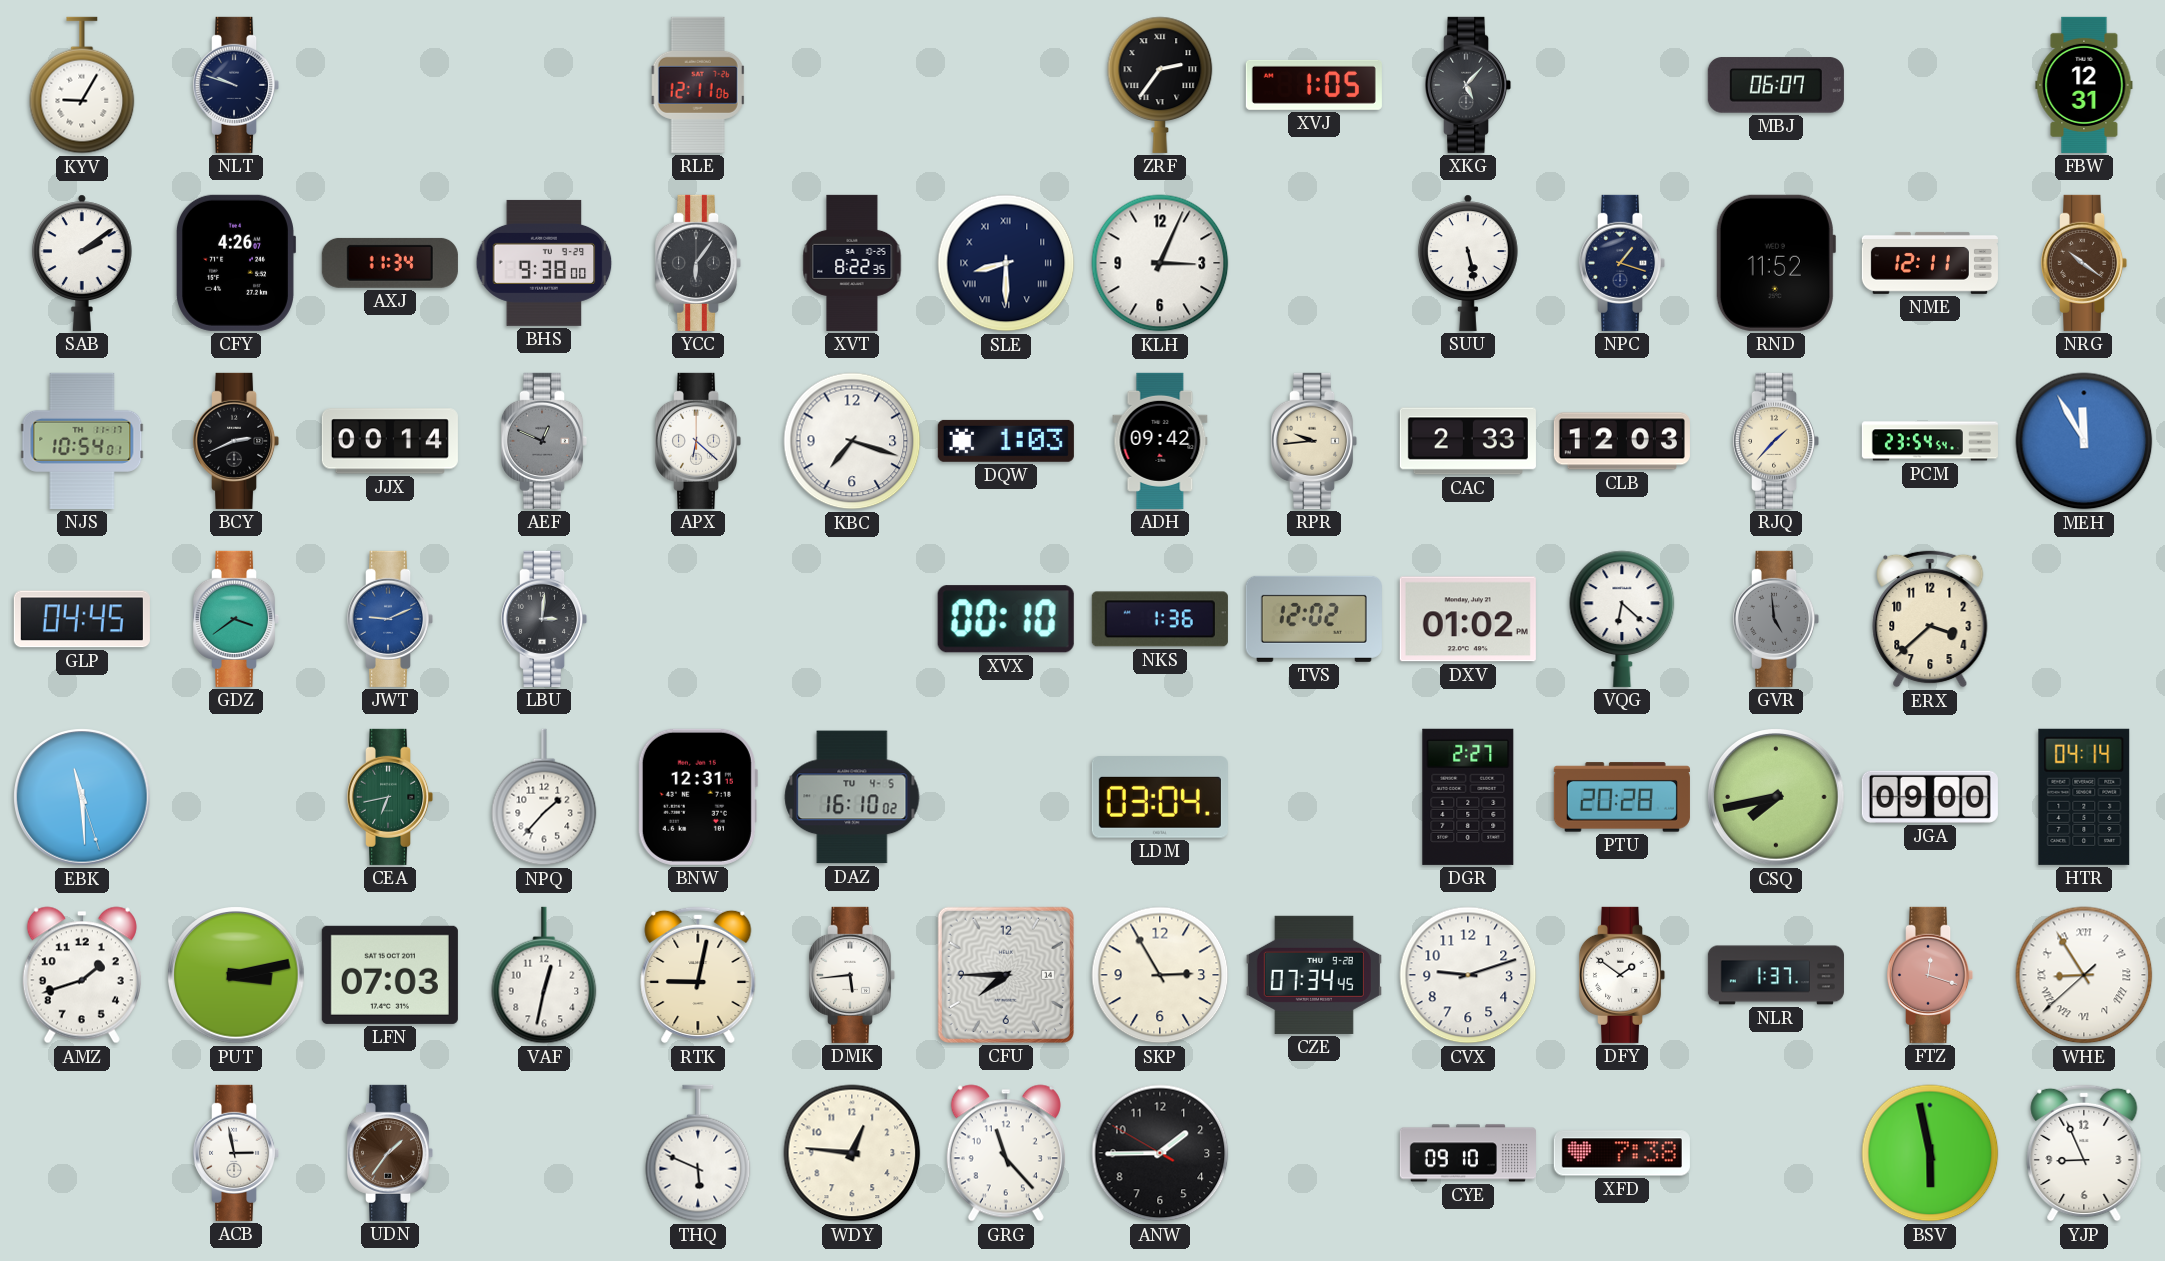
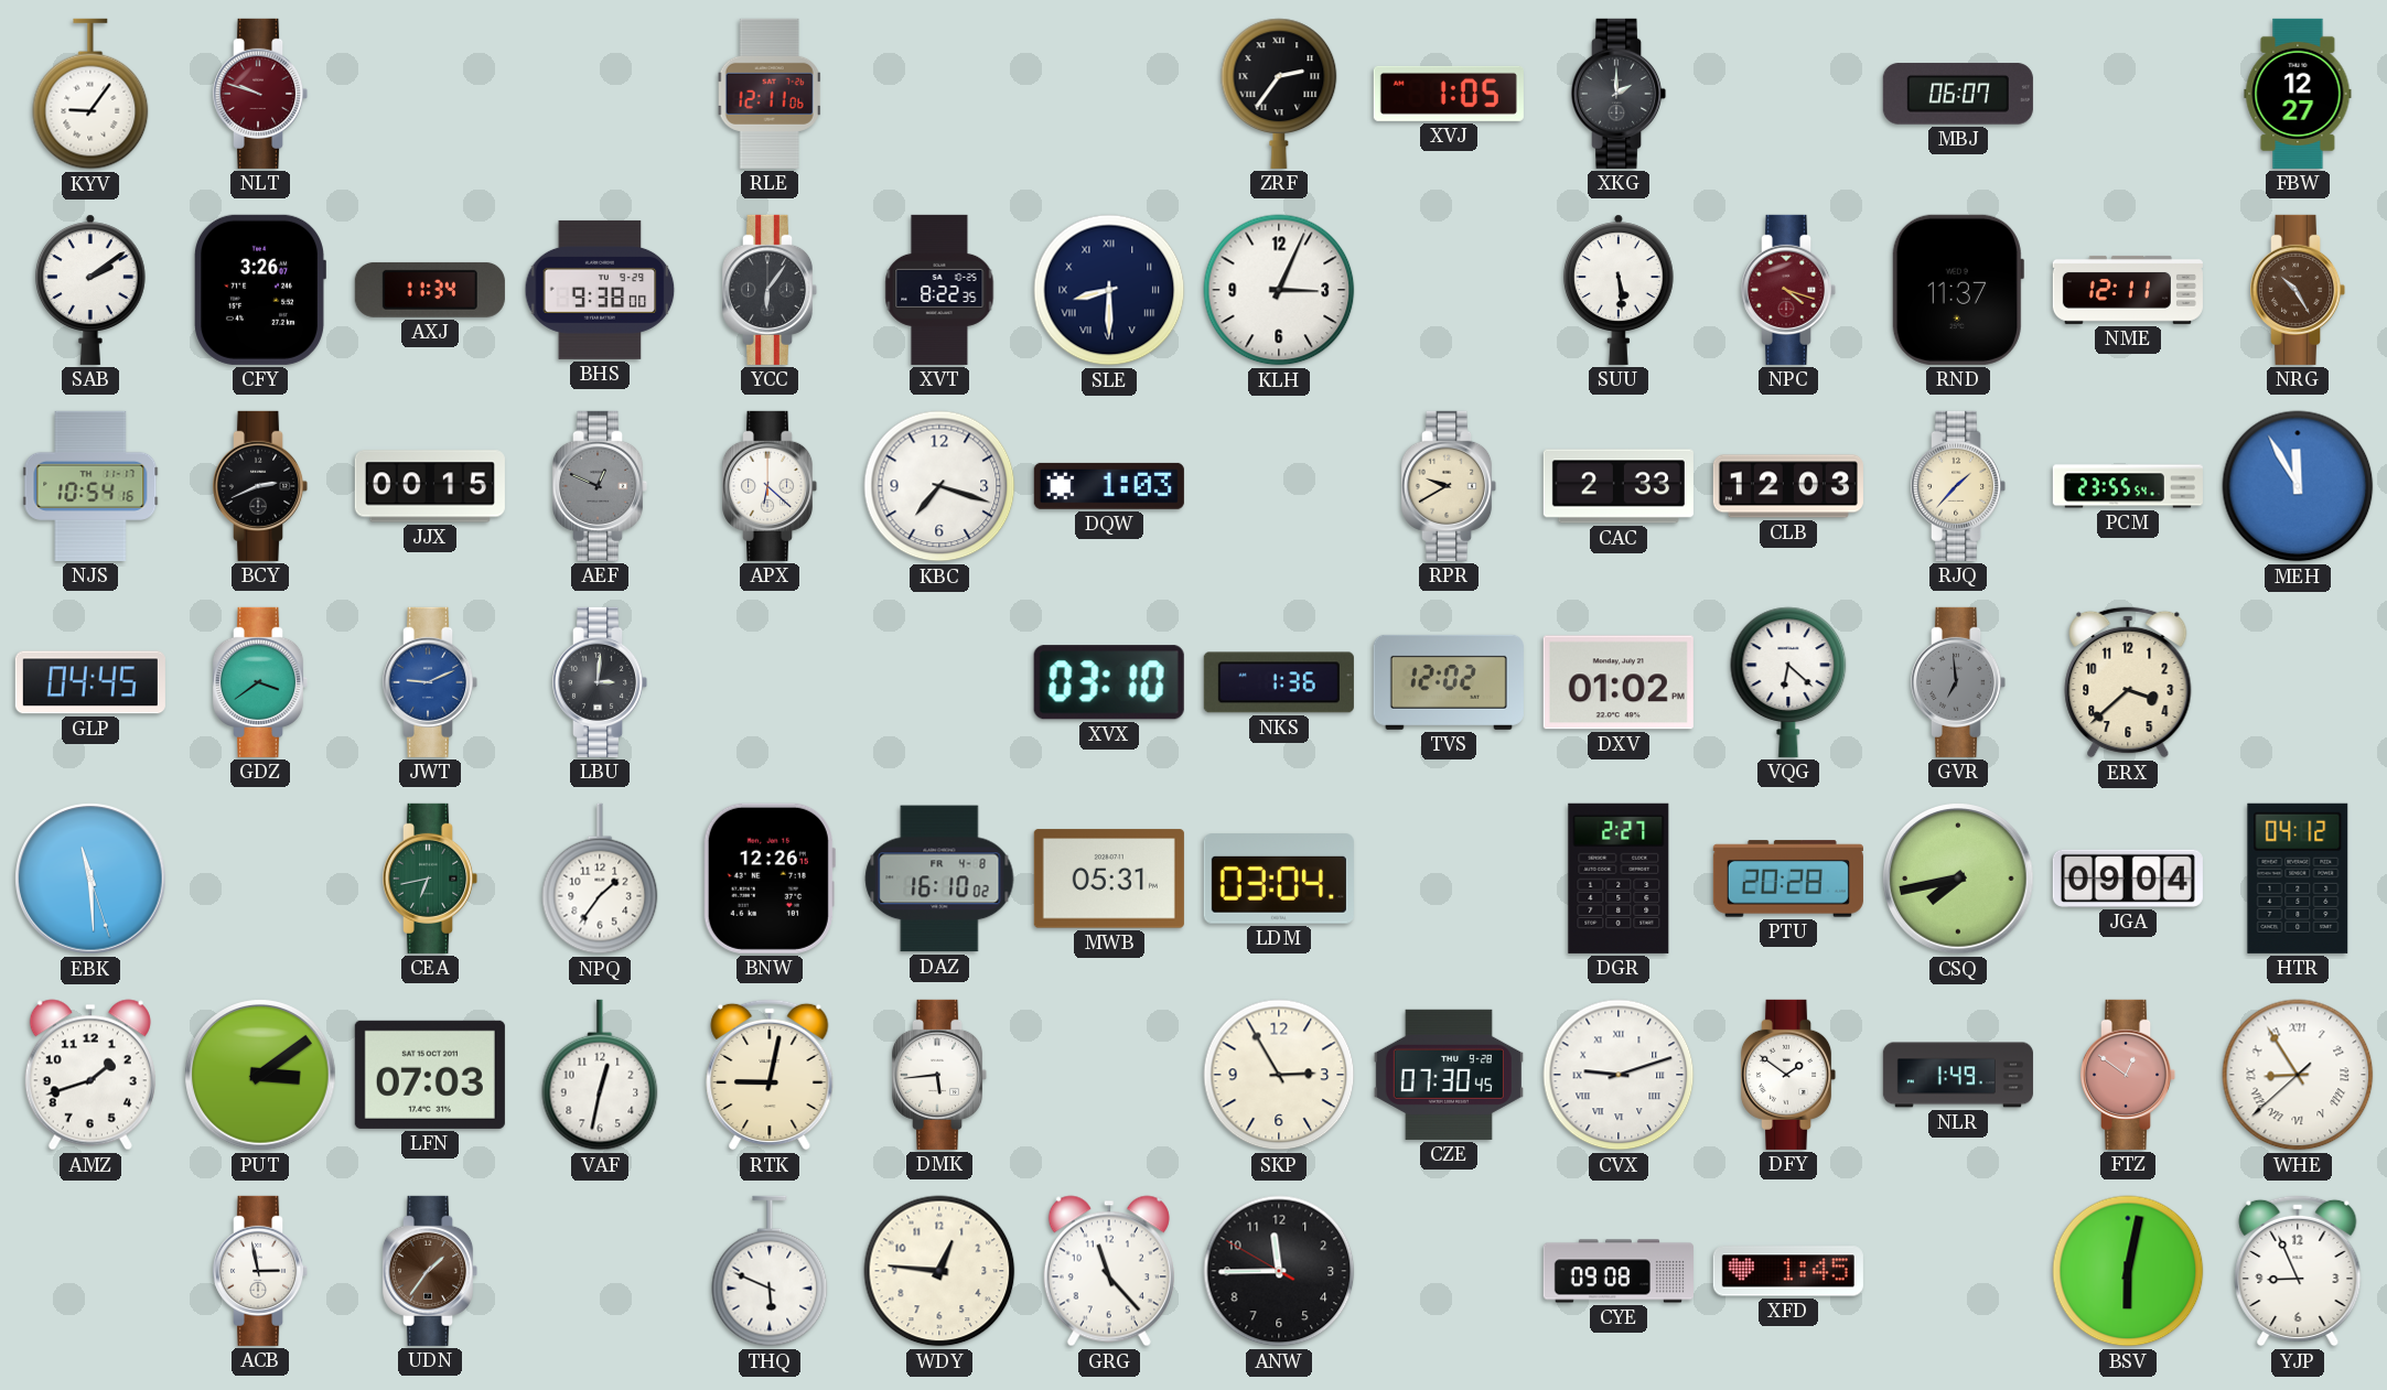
KYV: 9:05 -> 9:06 (90, 94)
NLT dial: navy -> burgundy (260, 94)
XKG: 5:07 -> 2:00 (1619, 94)
FBW: 12:31 -> 12:27 (2298, 94)
CFY: 4:26 -> 3:26 (260, 290)
SUU: 5:28 -> 5:29 (1619, 290)
NPC: 1:18 -> 4:18 (1788, 290)
NPC dial: navy -> burgundy (1788, 290)
RND: 11:52 -> 11:37 (1957, 290)
NRG: 10:21 -> 10:25 (2298, 290)
NJS: 10:54:01 -> 10:54:16 (90, 486)
JJX: 00:14 -> 00:15 (430, 486)
ADH: 09:42 -> none (1160, 441)
RPR: 9:44 -> 9:40 (1449, 486)
PCM: 23:54 -> 23:55 (2128, 486)
XVX: 00:10 -> 03:10 (1109, 682)
GVR: 4:59 -> 6:59 (1958, 682)
NPQ: 1:37 -> 1:36 (600, 879)
BNW: 12:31 -> 12:26 (768, 879)
DAZ date: TU 4-5 -> FR 4-8 (939, 879)
MWB: none -> 05:31 (1109, 879)
JGA: 09:00 -> 09:04 (2128, 879)
HTR: 04:14 -> 04:12 (2298, 879)
PUT: 3:13 -> 3:09 (260, 1075)
CFU: 7:45 -> none (1006, 975)
CZE: 07:34 -> 07:30 (1449, 1075)
CVX numerals: Arabic -> Roman (1619, 1075)
NLR: 1:37 -> 1:49 (1958, 1075)
FTZ: 12:18 -> 12:51 (2128, 1075)
ANW: 1:44 -> 11:44 (1279, 1271)
CYE: 09:10 -> 09:08 (1619, 1271)
XFD: 7:38 -> 1:45 (1788, 1271)
BSV: 5:58 -> 6:02 (2128, 1271)
